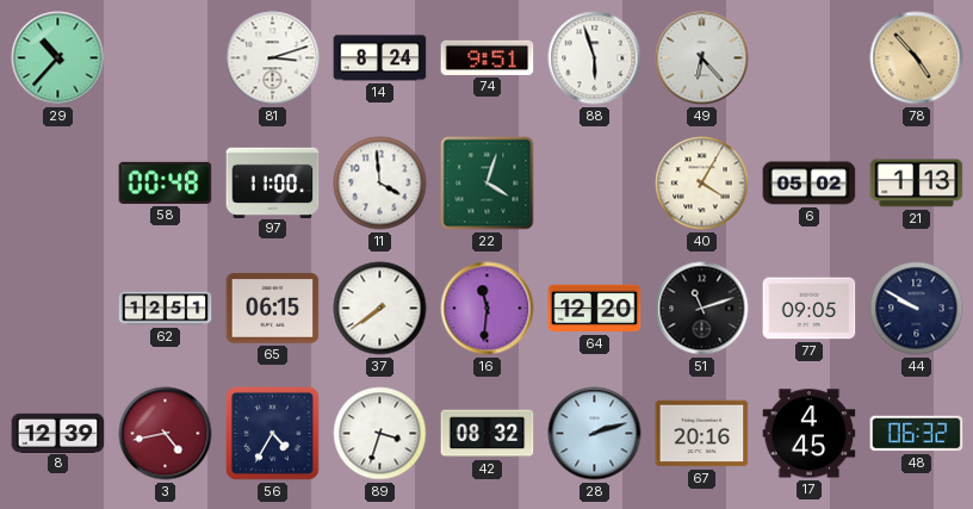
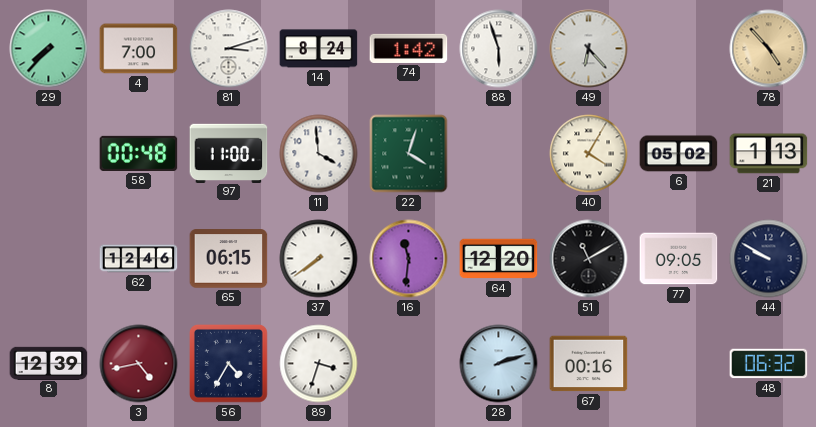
29: 10:37 -> 7:37 (49, 49)
4: none -> 7:00 (139, 49)
74: 9:51 -> 1:42 (409, 48)
62: 12:51 -> 12:46 (139, 259)
51: 11:12 -> 11:10 (589, 259)
42: 08:32 -> none (488, 434)
67: 20:16 -> 00:16 (589, 364)
17: 4:45 -> none (810, 434)
